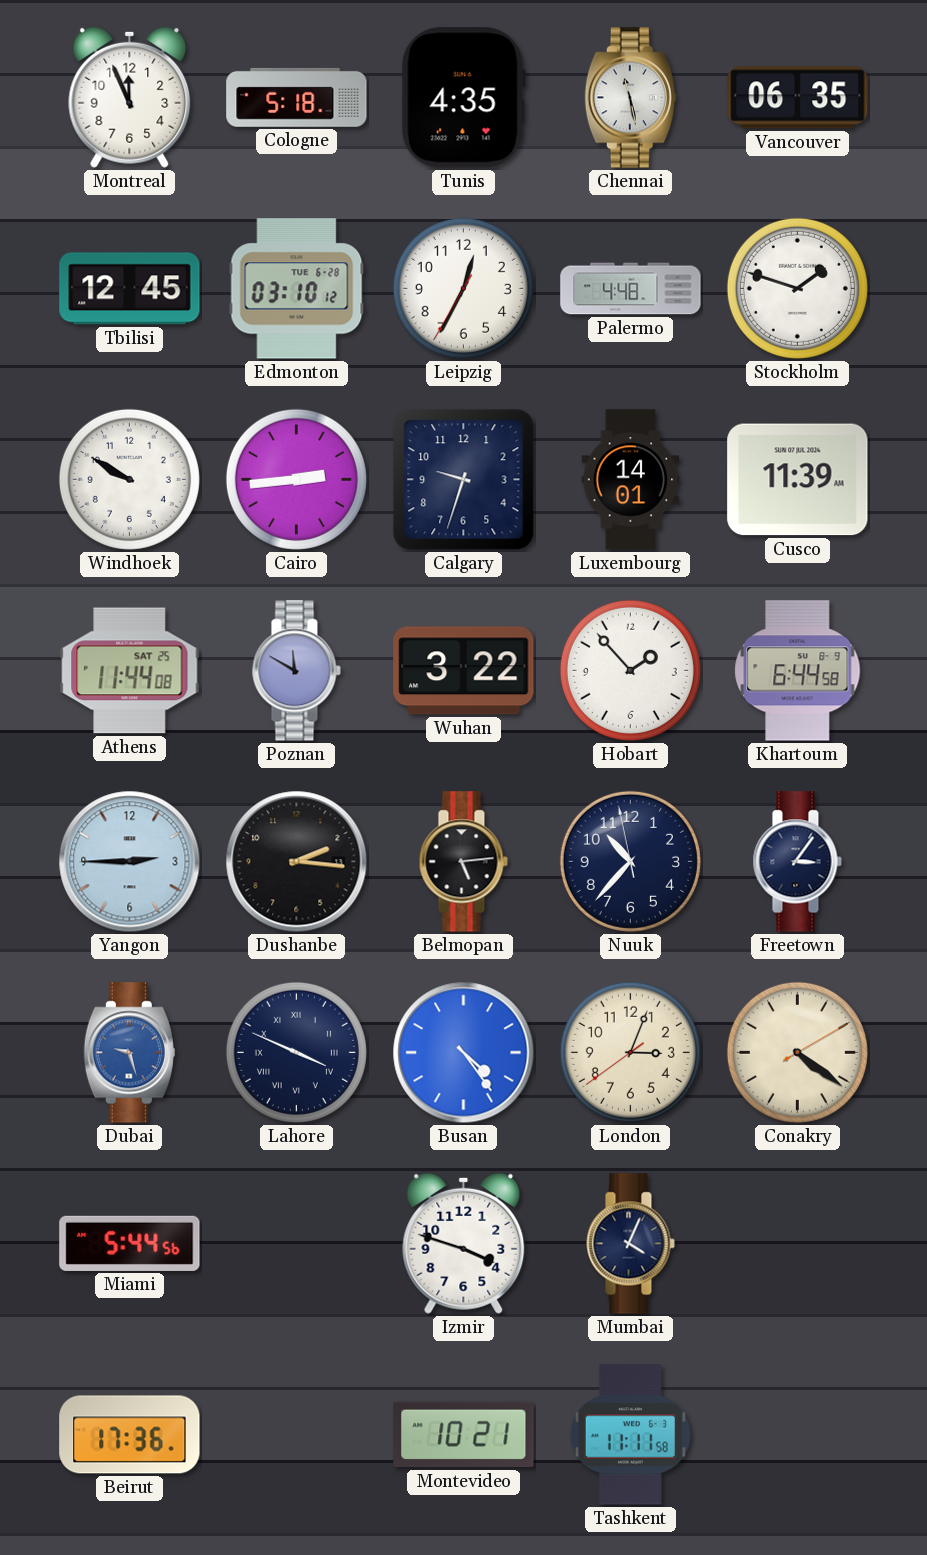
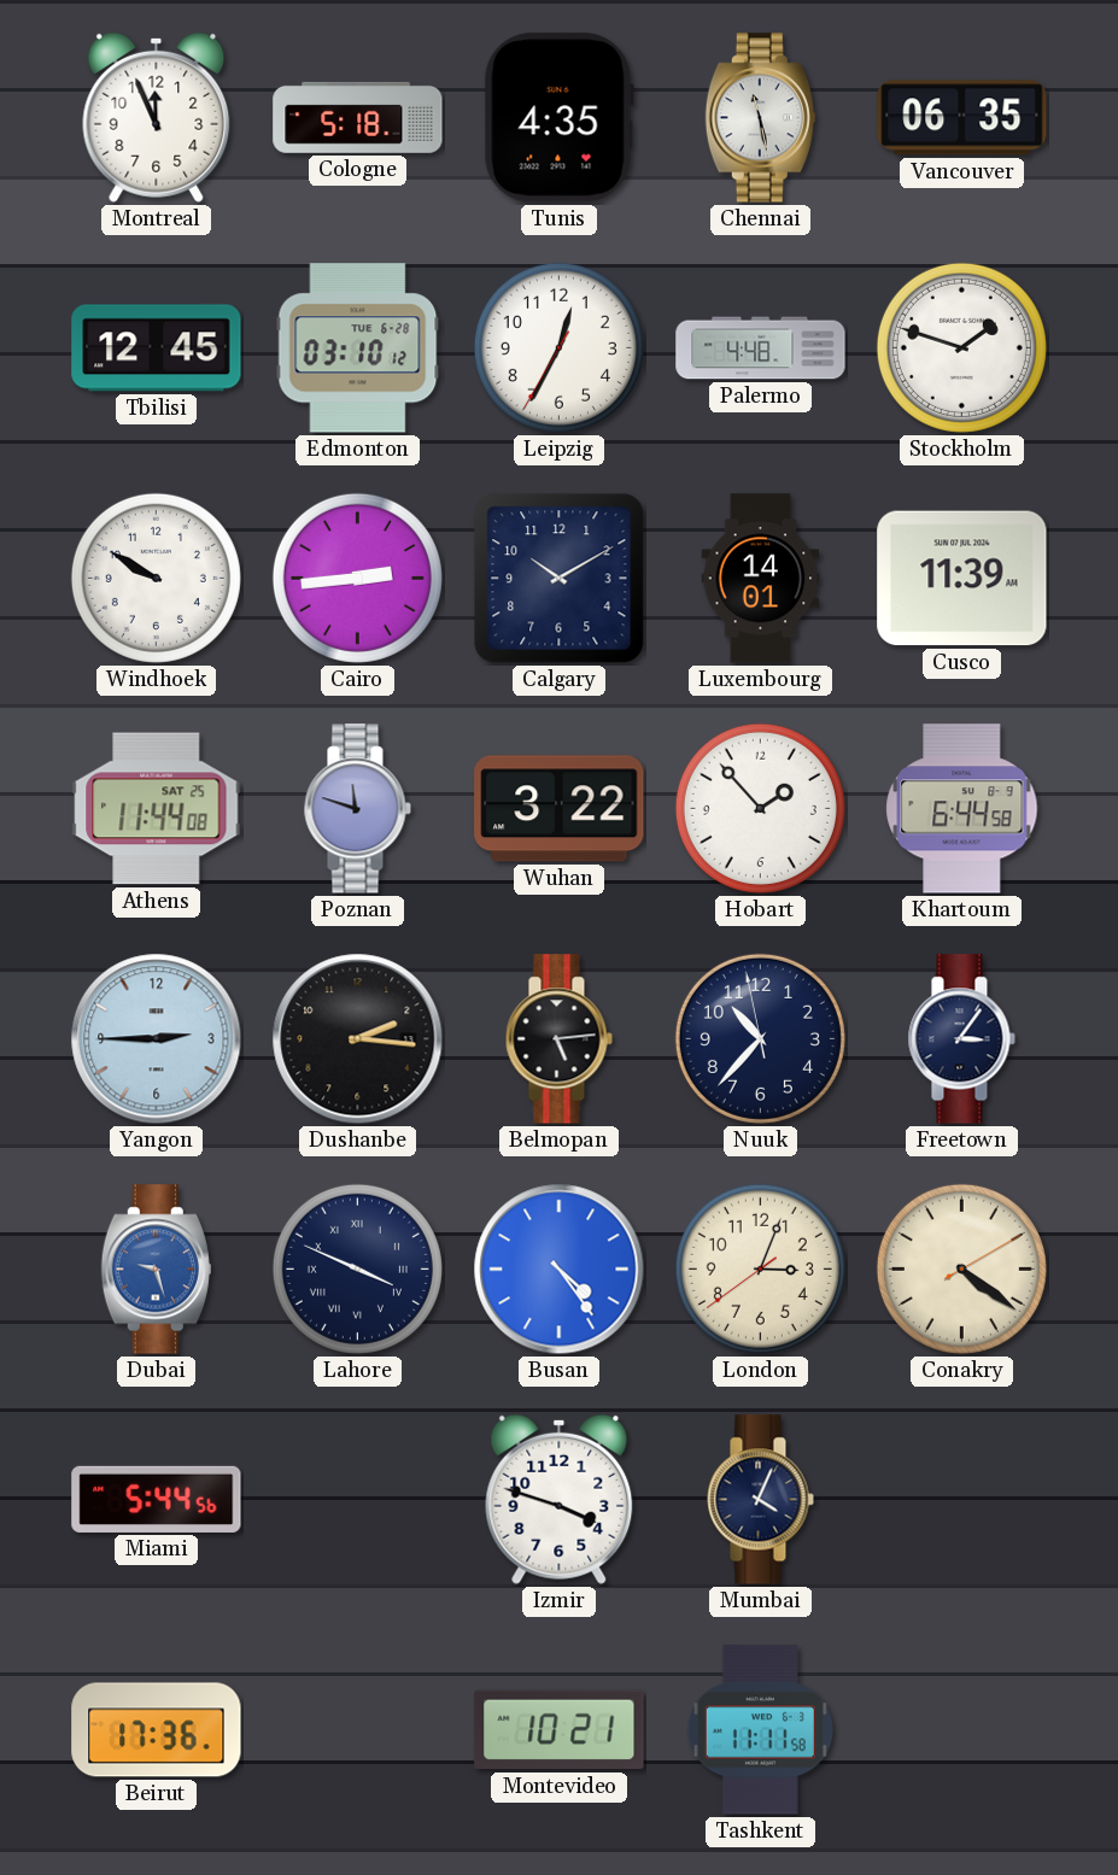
Calgary: 9:33 -> 10:10 (560, 579)
Poznan: 11:50 -> 11:48 (357, 809)
